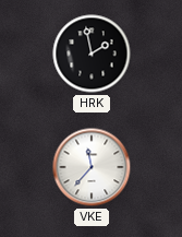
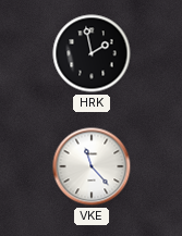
VKE: 11:37 -> 11:23 (92, 166)
